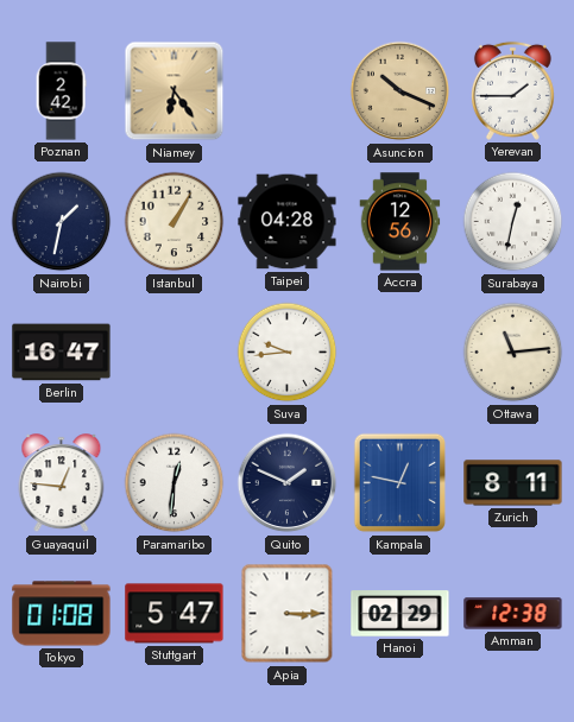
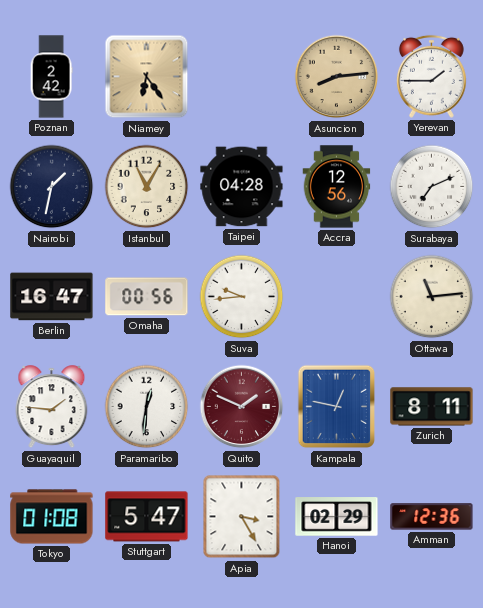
Asuncion: 10:19 -> 8:14 (337, 77)
Istanbul: 1:05 -> 11:05 (147, 187)
Surabaya: 12:32 -> 7:11 (432, 187)
Omaha: none -> 00:56 (147, 297)
Guayaquil: 12:46 -> 1:46 (52, 407)
Quito dial: navy -> burgundy (242, 407)
Apia: 3:15 -> 3:25 (242, 517)
Amman: 12:38 -> 12:36 (432, 517)
